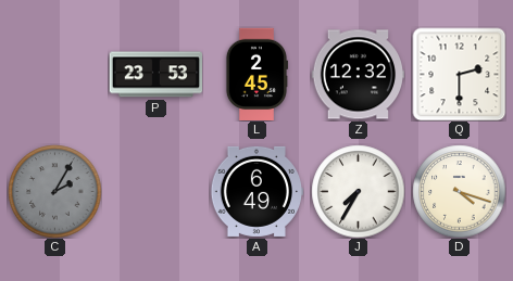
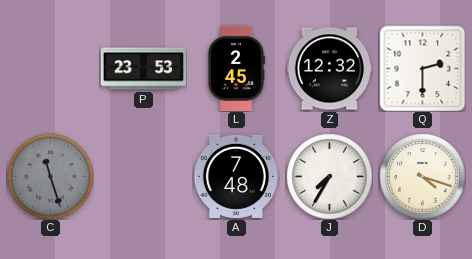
C: 2:05 -> 11:27 (50, 176)
A: 6:49 -> 7:48 (236, 176)
